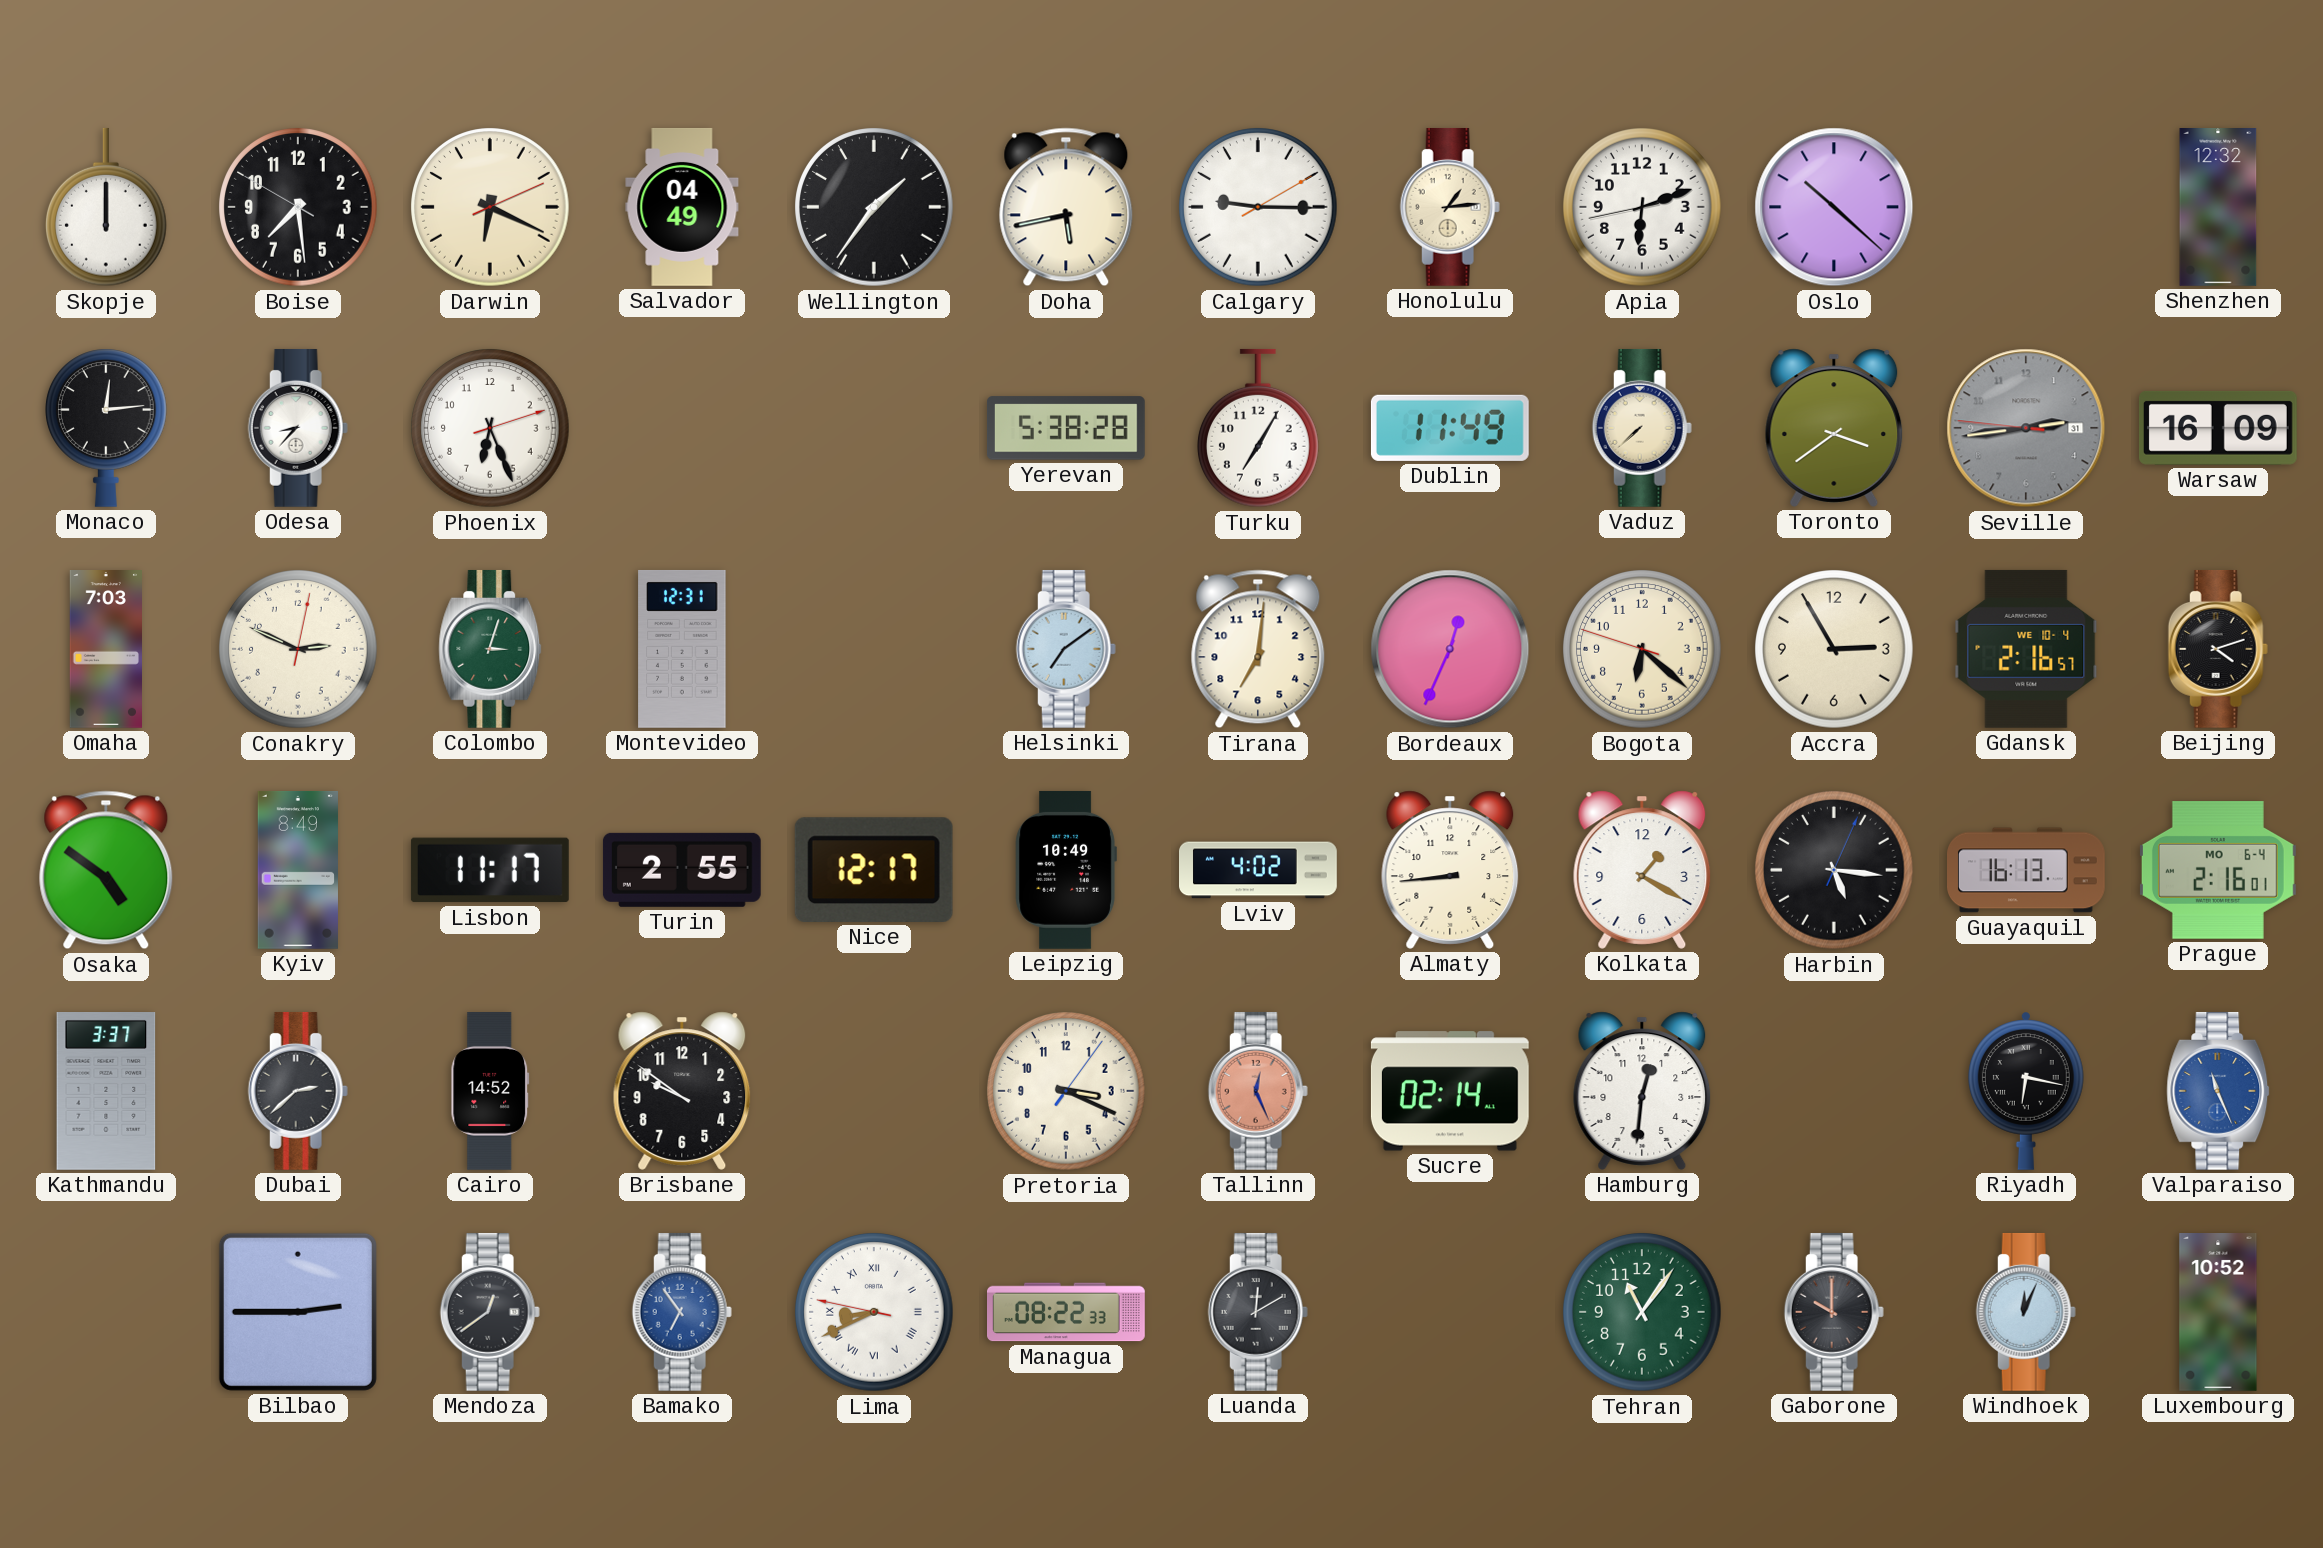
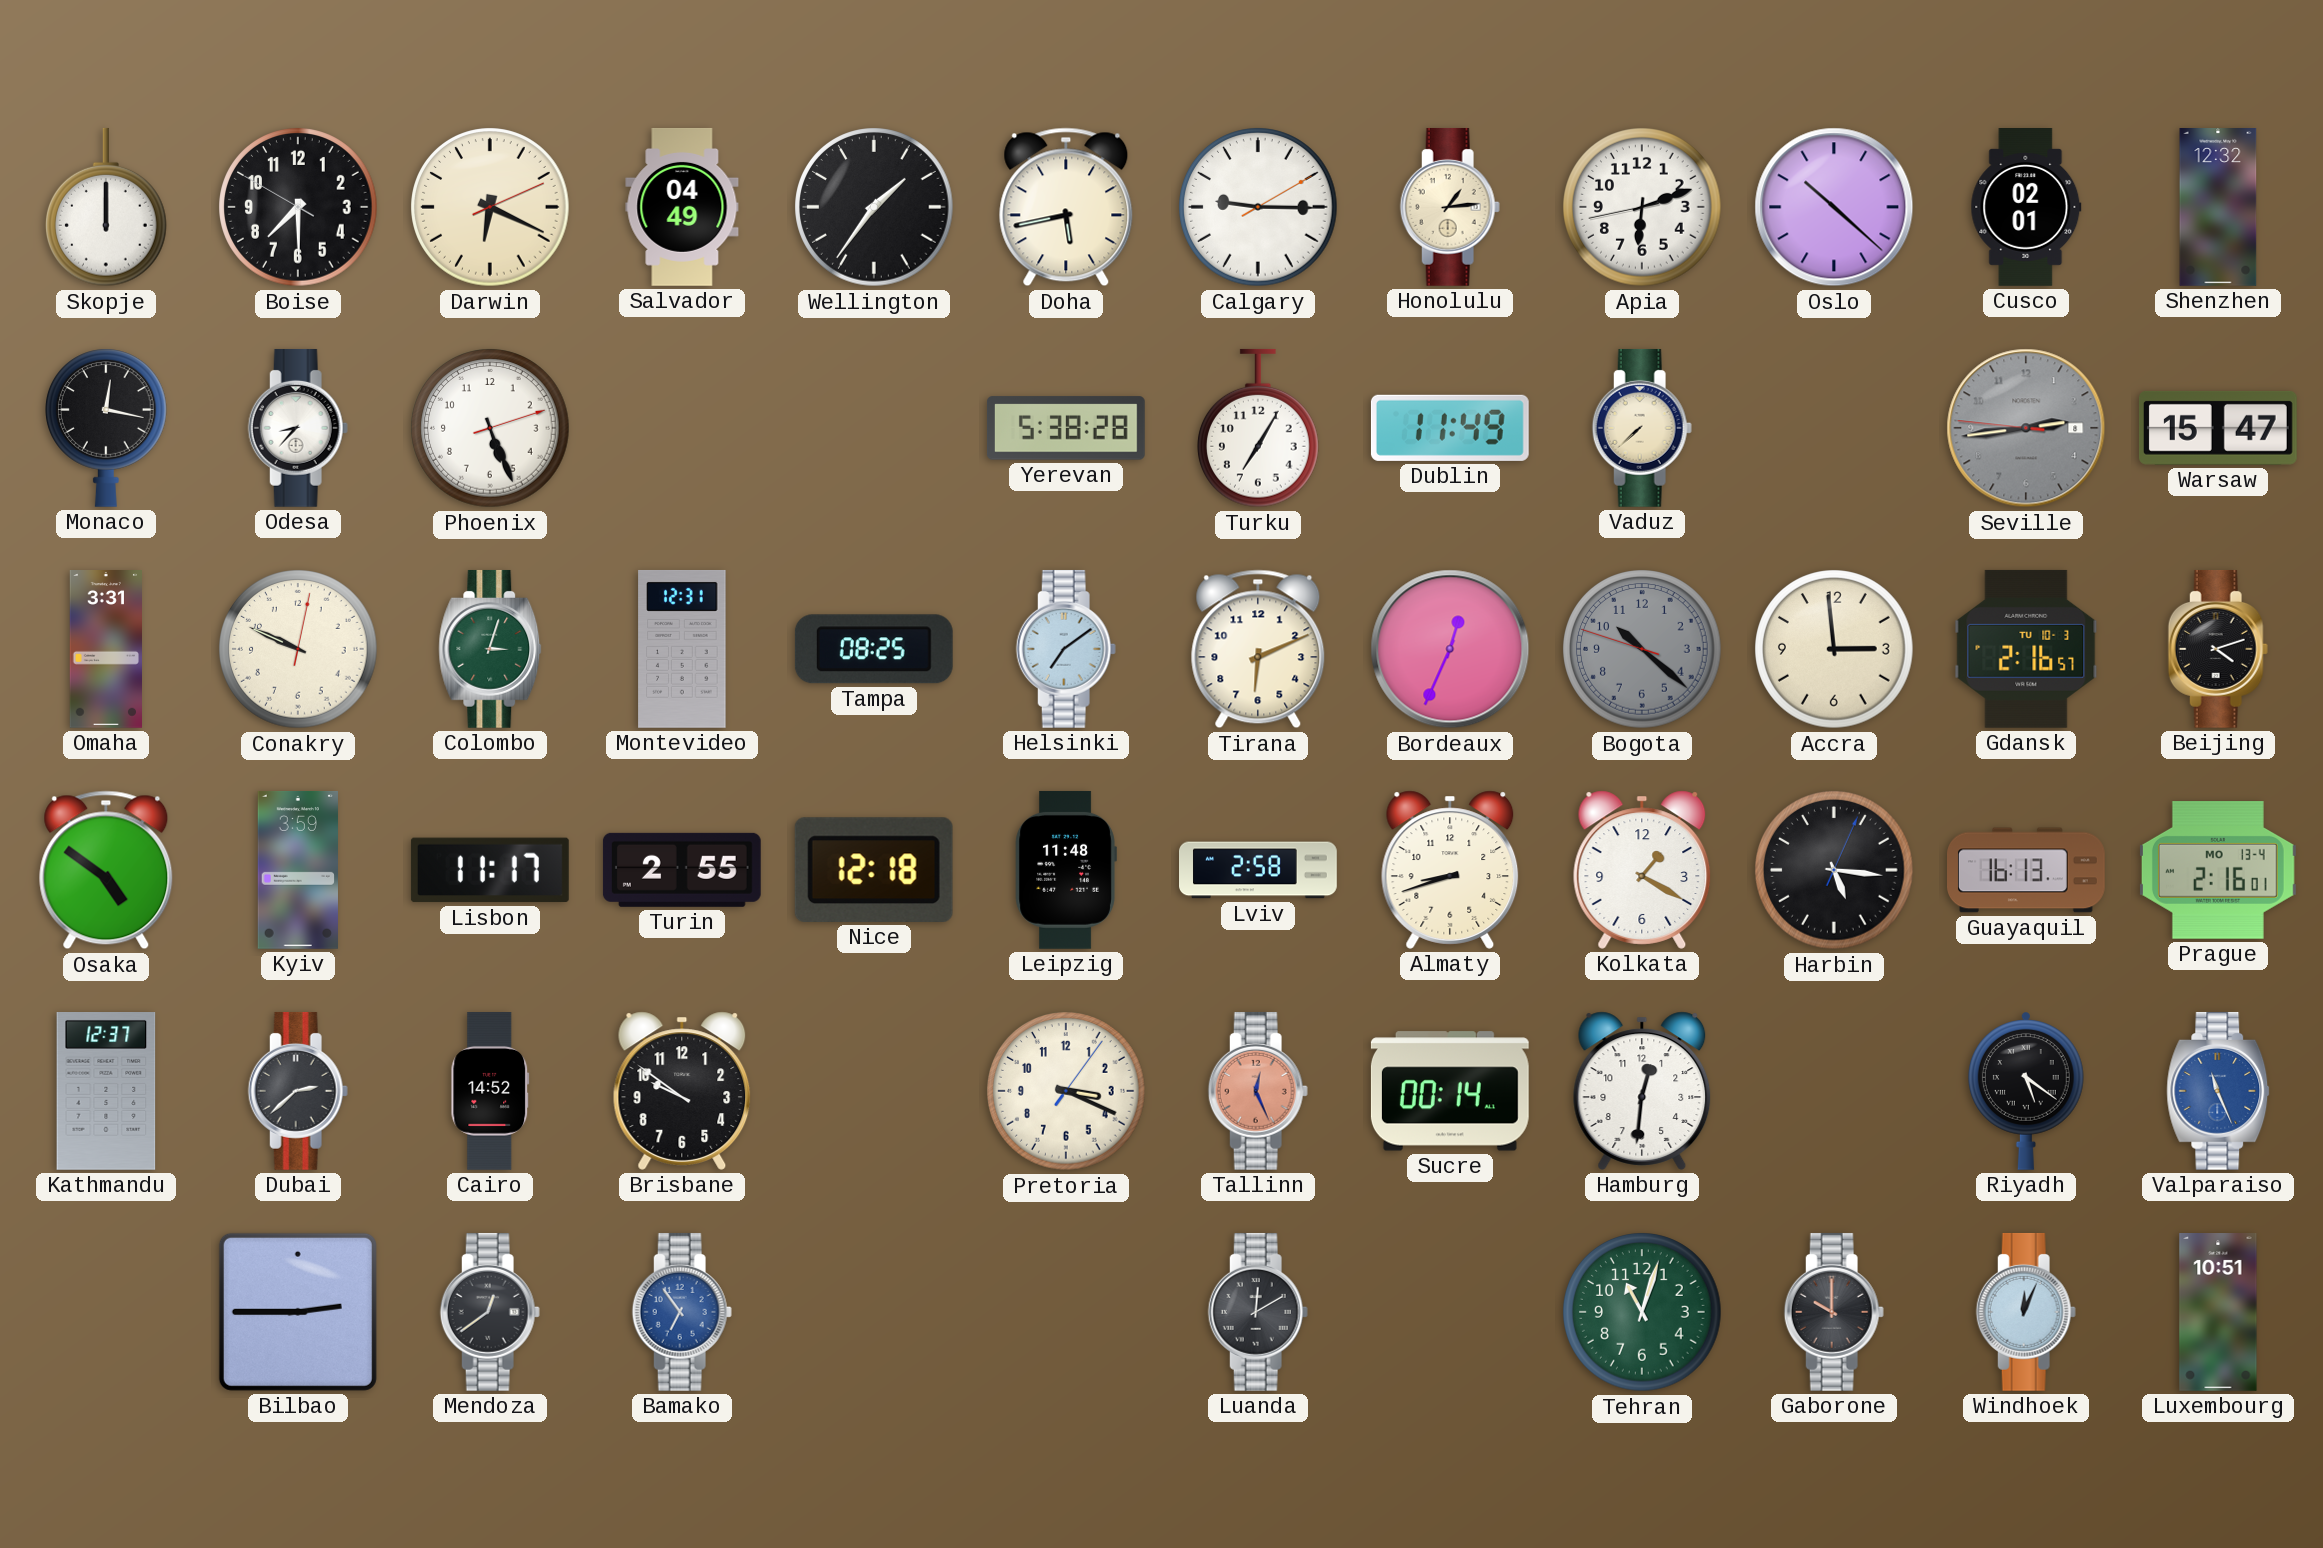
Boise: 7:28 -> 7:29 (298, 207)
Cusco: none -> 02:01 (2026, 208)
Monaco: 12:14 -> 12:17 (107, 428)
Phoenix: 6:26 -> 5:26 (490, 428)
Toronto: 3:39 -> none (1834, 428)
Seville date: 31 -> 8 (2026, 428)
Warsaw: 16:09 -> 15:47 (2218, 428)
Omaha: 7:03 -> 3:31 (105, 650)
Conakry: 2:49 -> 9:49 (298, 649)
Tampa: none -> 08:25 (874, 649)
Tirana: 7:01 -> 6:11 (1258, 649)
Bogota: 6:21 -> 10:21 (1642, 649)
Bogota dial: cream -> grey (1642, 649)
Accra: 2:55 -> 2:59 (1834, 649)
Gdansk date: WE 10-4 -> TU 10-3 (2026, 649)
Kyiv: 8:49 -> 3:59 (298, 870)
Nice: 12:17 -> 12:18 (874, 870)
Leipzig: 10:49 -> 11:48 (1066, 870)
Lviv: 4:02 -> 2:58 (1259, 870)
Almaty: 8:44 -> 8:42 (1450, 870)
Prague date: MO 6-4 -> MO 13-4 (2218, 871)
Kathmandu: 3:37 -> 12:37 (106, 1092)
Sucre: 02:14 -> 00:14 (1450, 1091)
Riyadh: 6:17 -> 5:21 (2026, 1091)
Lima: 8:40 -> none (874, 1312)
Managua: 08:22 -> none (1067, 1312)
Tehran: 11:06 -> 11:03 (1642, 1312)
Luxembourg: 10:52 -> 10:51 (2218, 1313)
